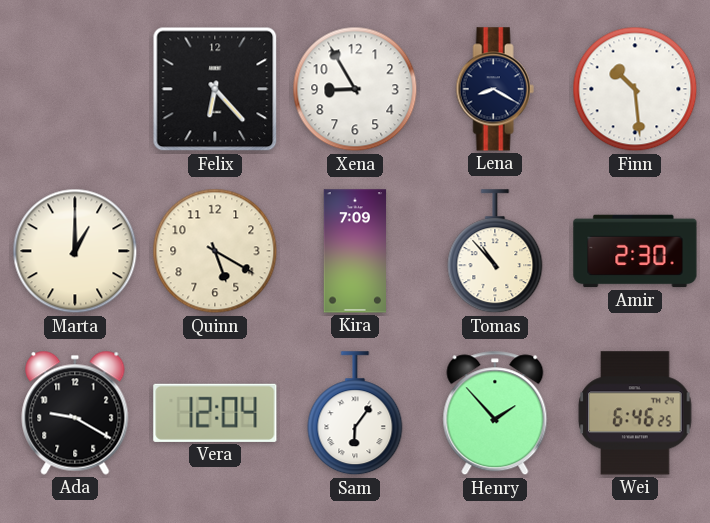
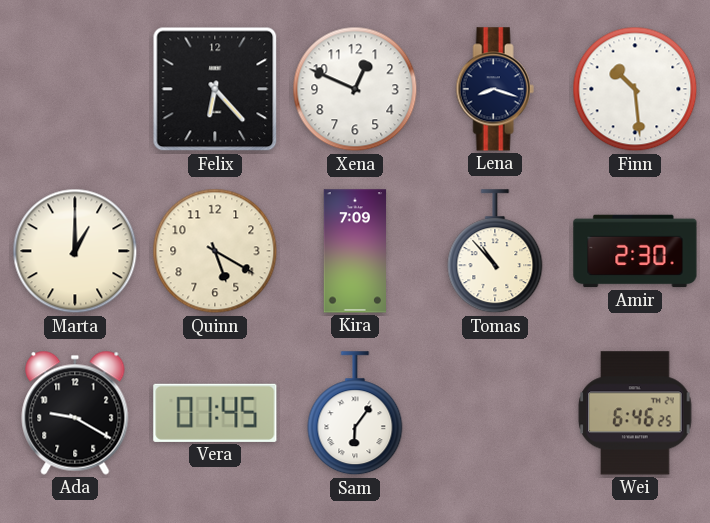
Xena: 8:55 -> 12:49 (355, 89)
Lena: 8:20 -> 8:18 (495, 89)
Vera: 12:04 -> 01:45 (215, 413)
Henry: 1:53 -> none (495, 413)
